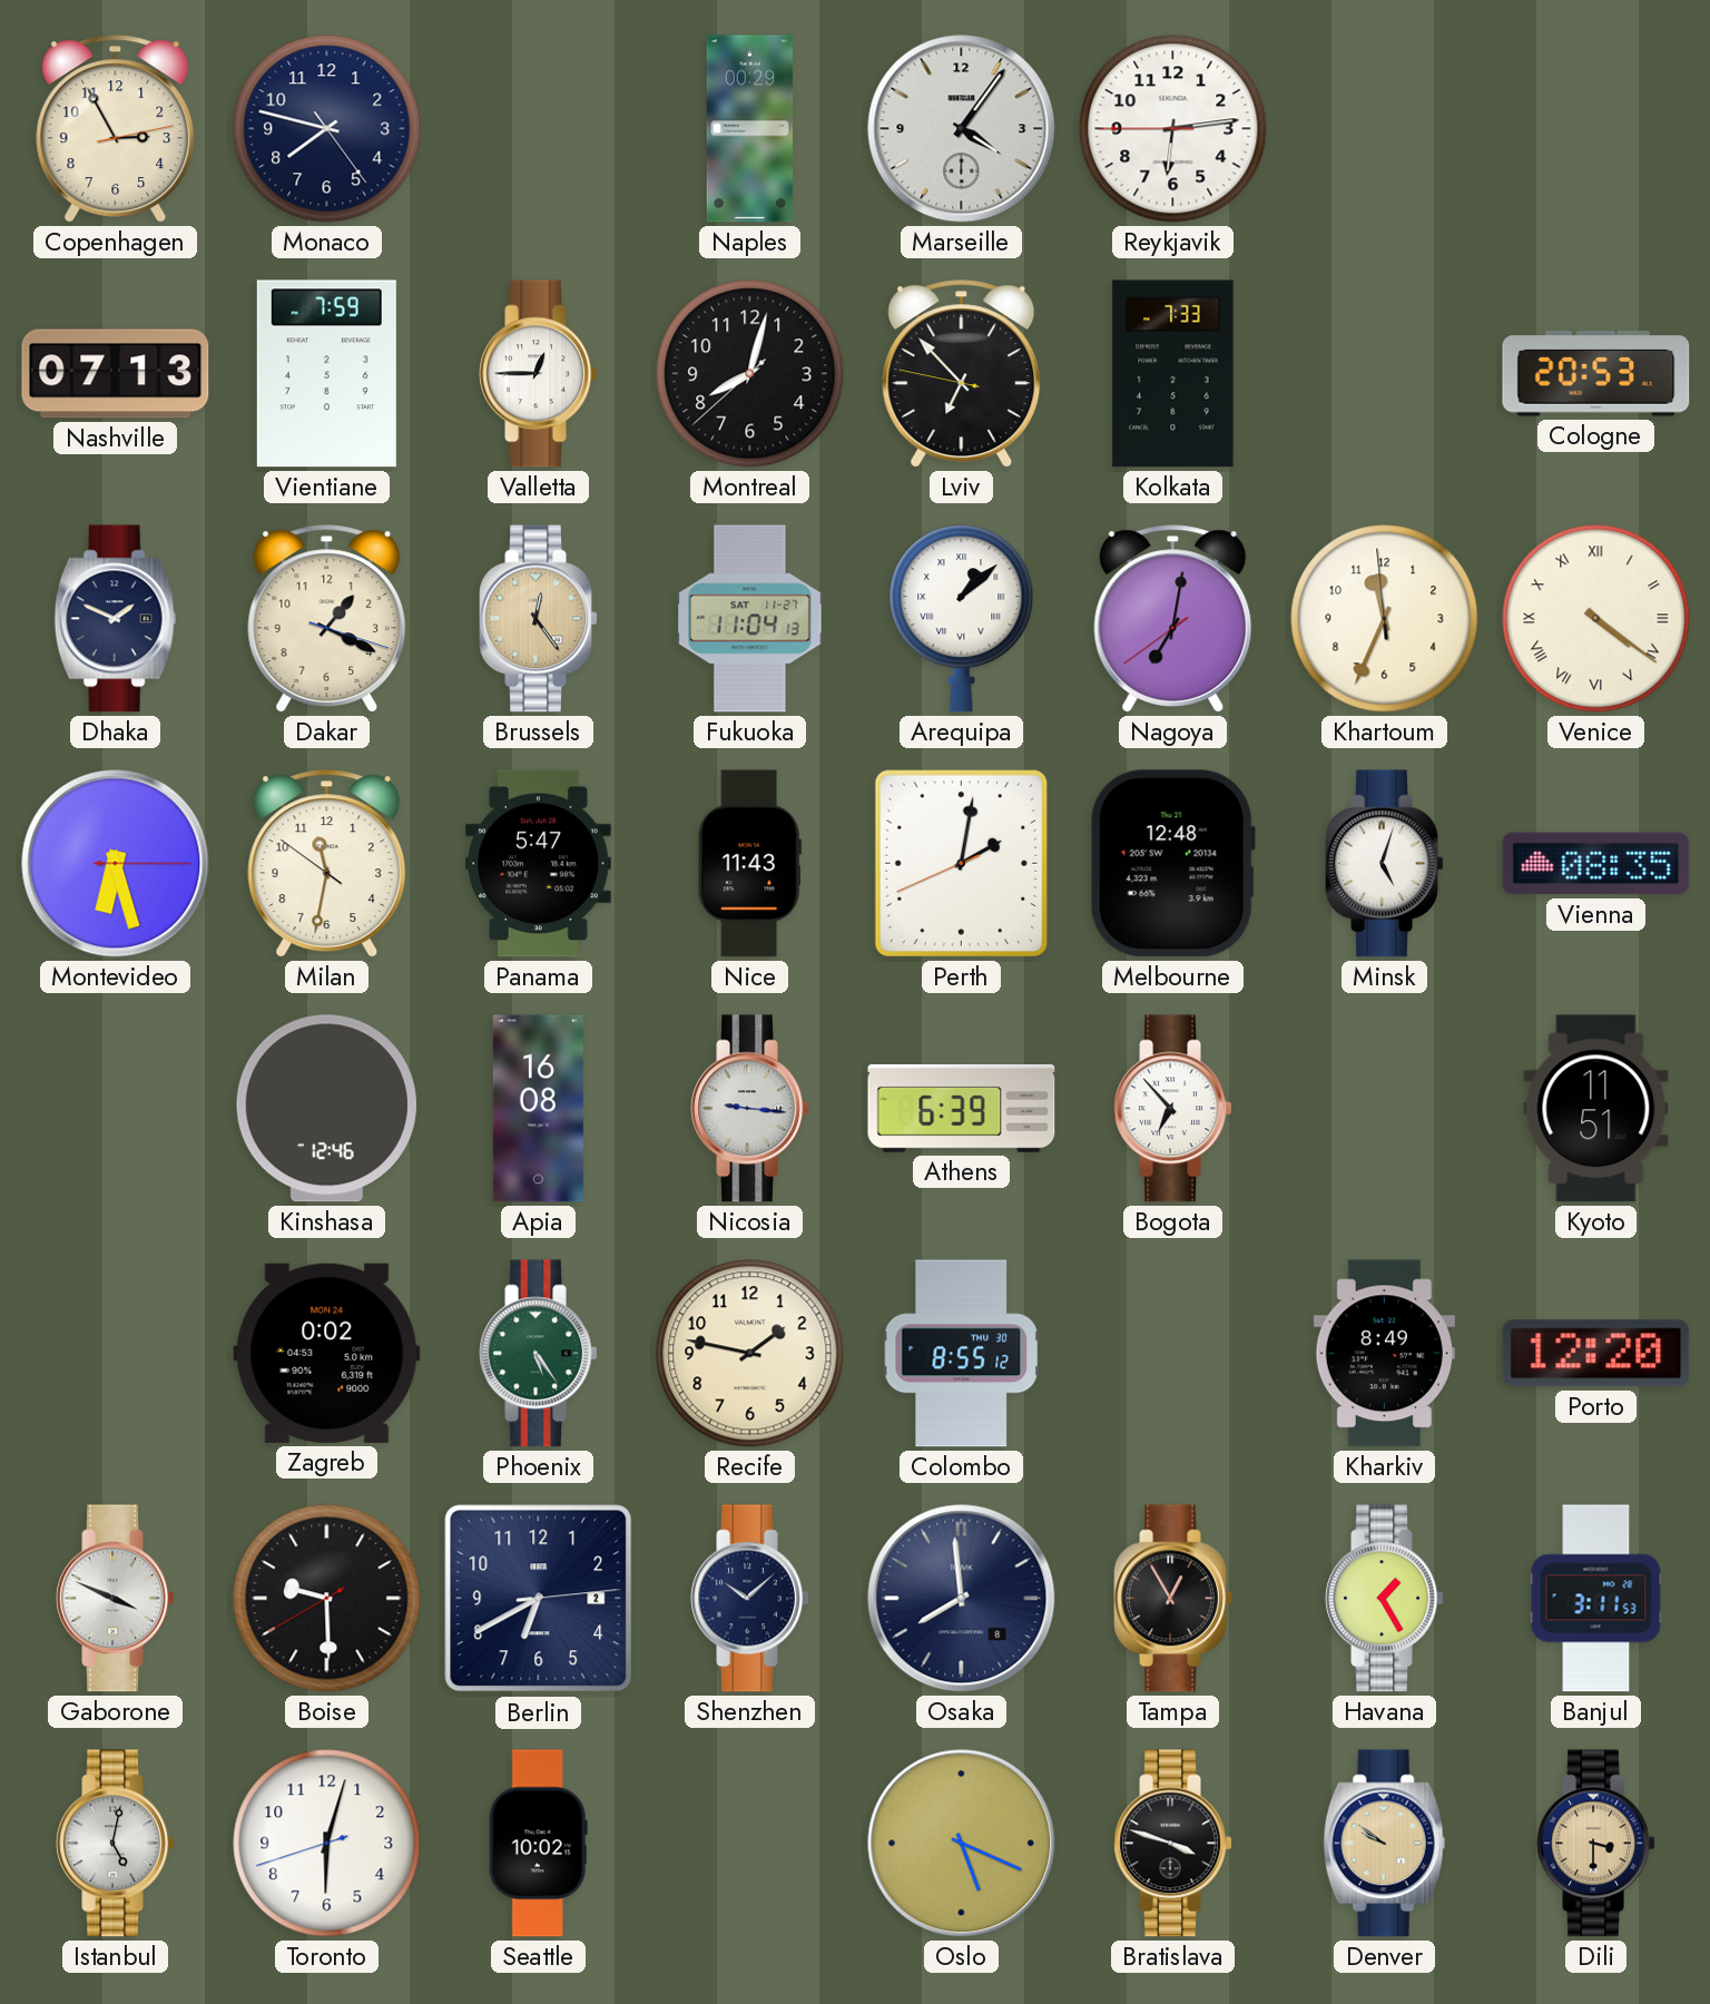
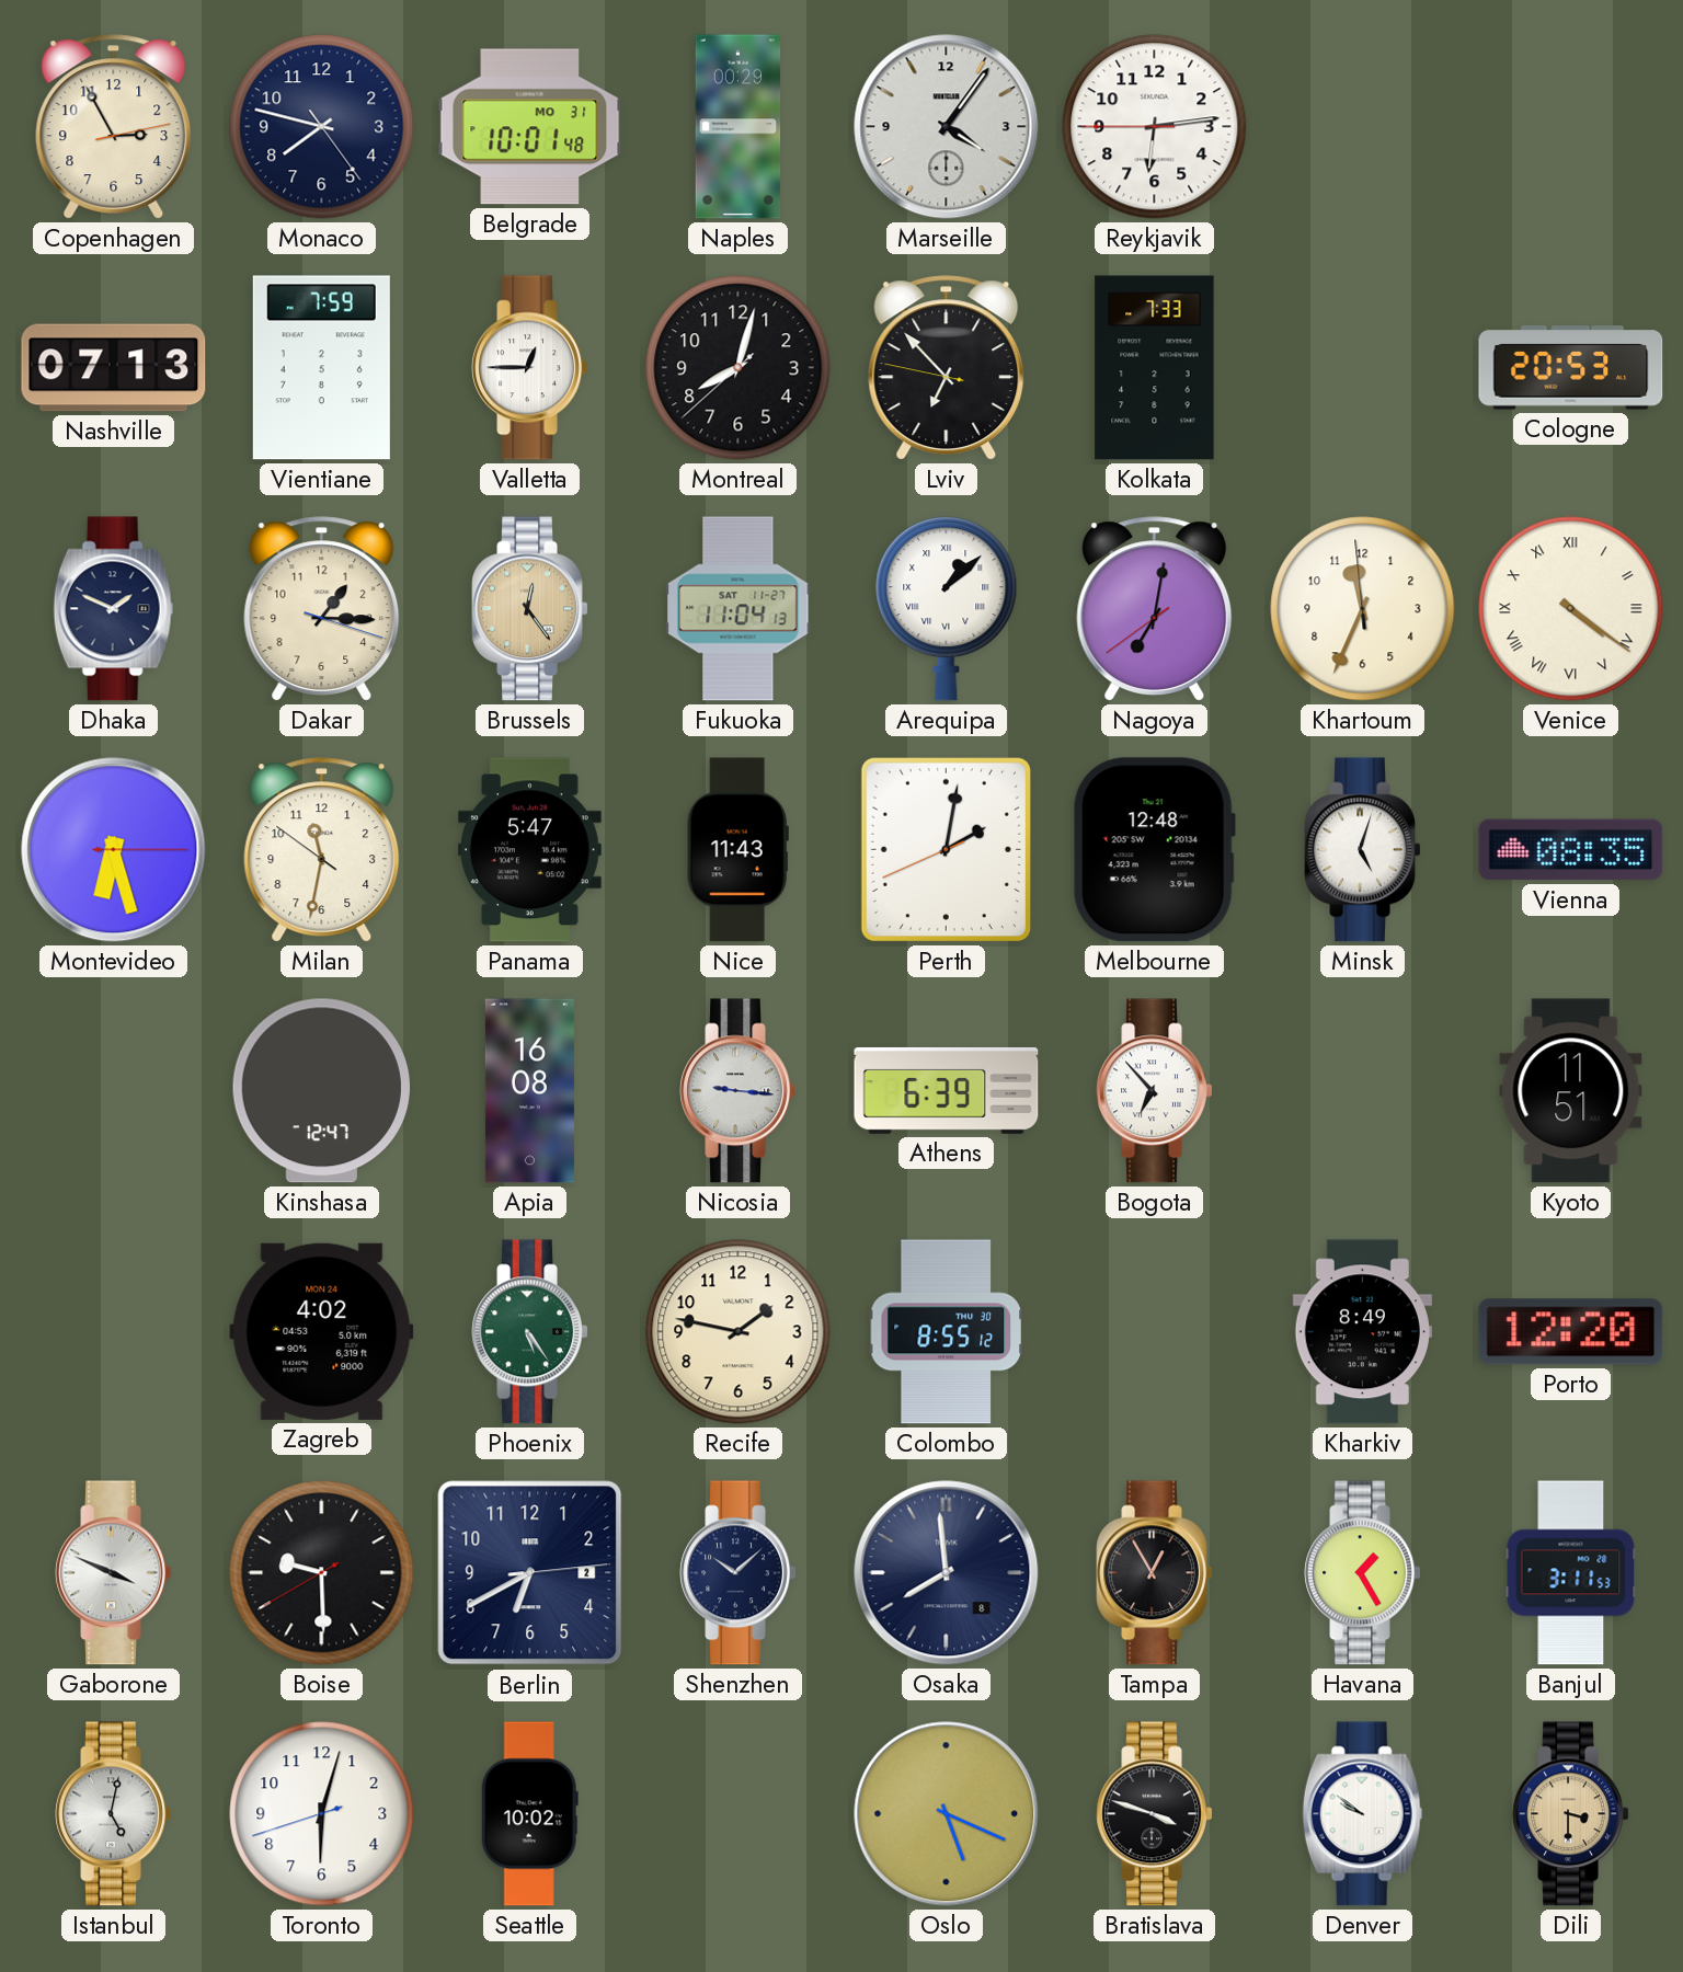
Belgrade: none -> 10:01 (530, 127)
Dakar: 1:19 -> 1:15 (322, 609)
Kinshasa: 12:46 -> 12:47 (321, 1091)
Zagreb: 0:02 -> 4:02 (322, 1331)
Denver dial: champagne -> white (1363, 1814)
